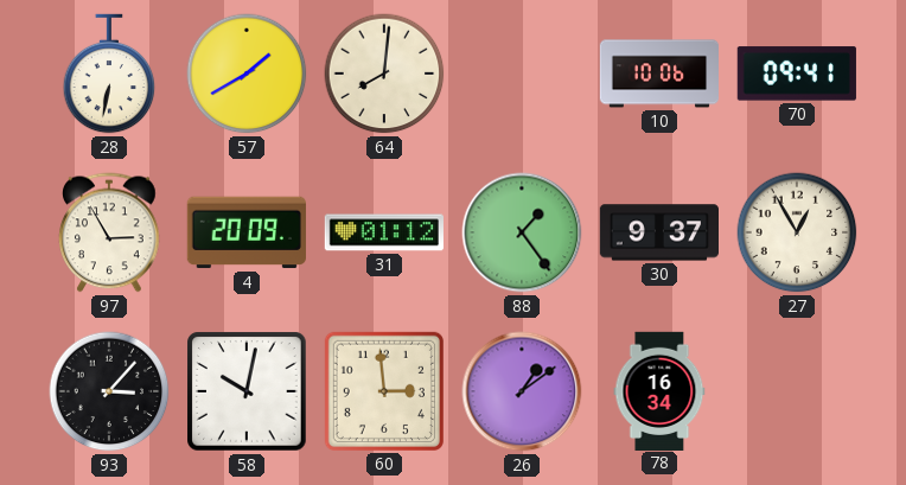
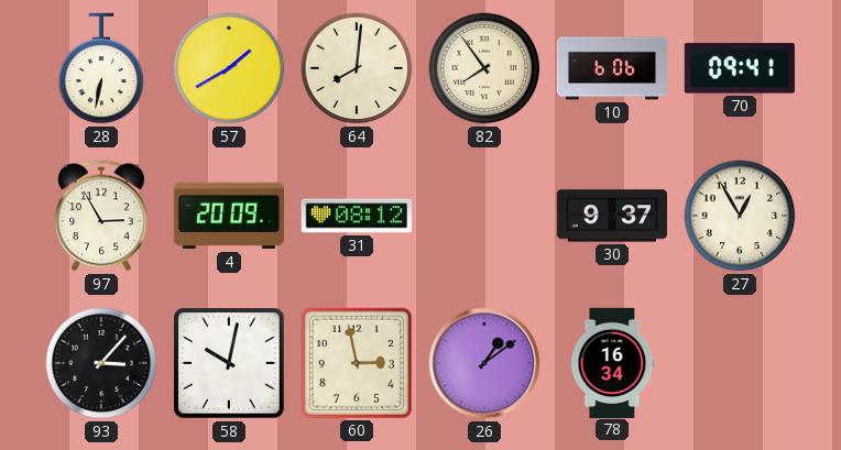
82: none -> 7:54 (484, 68)
10: 10:06 -> 6:06 (612, 68)
31: 01:12 -> 08:12 (357, 216)
88: 1:24 -> none (522, 232)
60: 2:59 -> 2:58 (357, 363)
